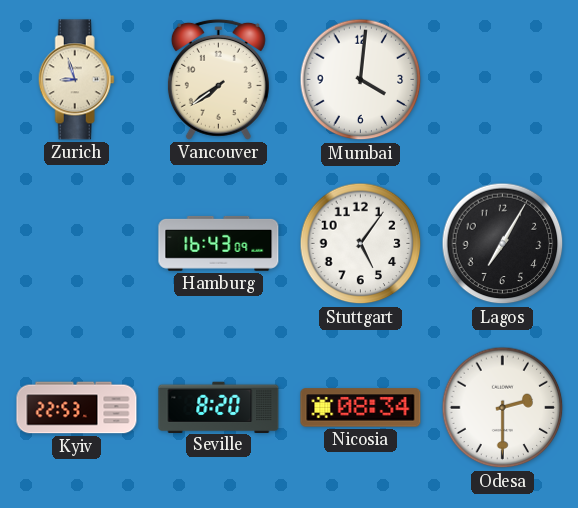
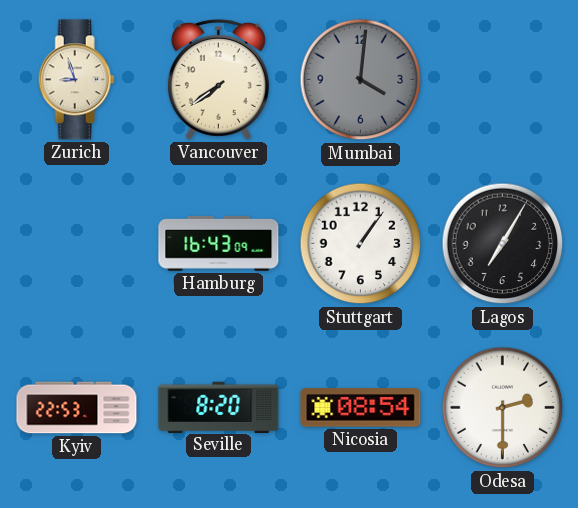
Mumbai dial: white -> grey (361, 80)
Stuttgart: 5:06 -> 1:06 (361, 244)
Nicosia: 08:34 -> 08:54 (361, 408)
